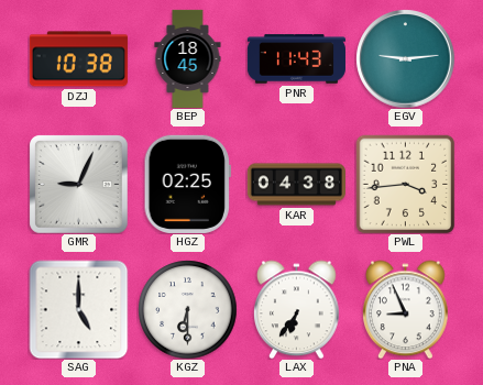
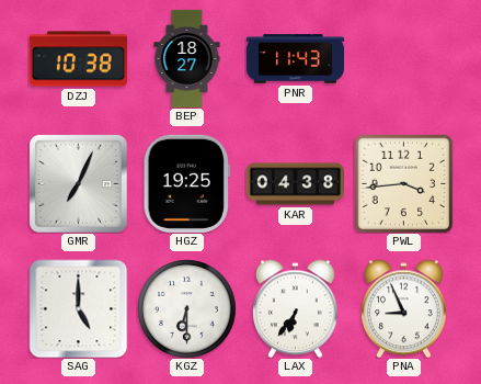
BEP: 18:45 -> 18:27 (187, 58)
EGV: 9:14 -> none (405, 58)
GMR: 9:04 -> 7:04 (79, 184)
HGZ: 02:25 -> 19:25 (186, 183)
